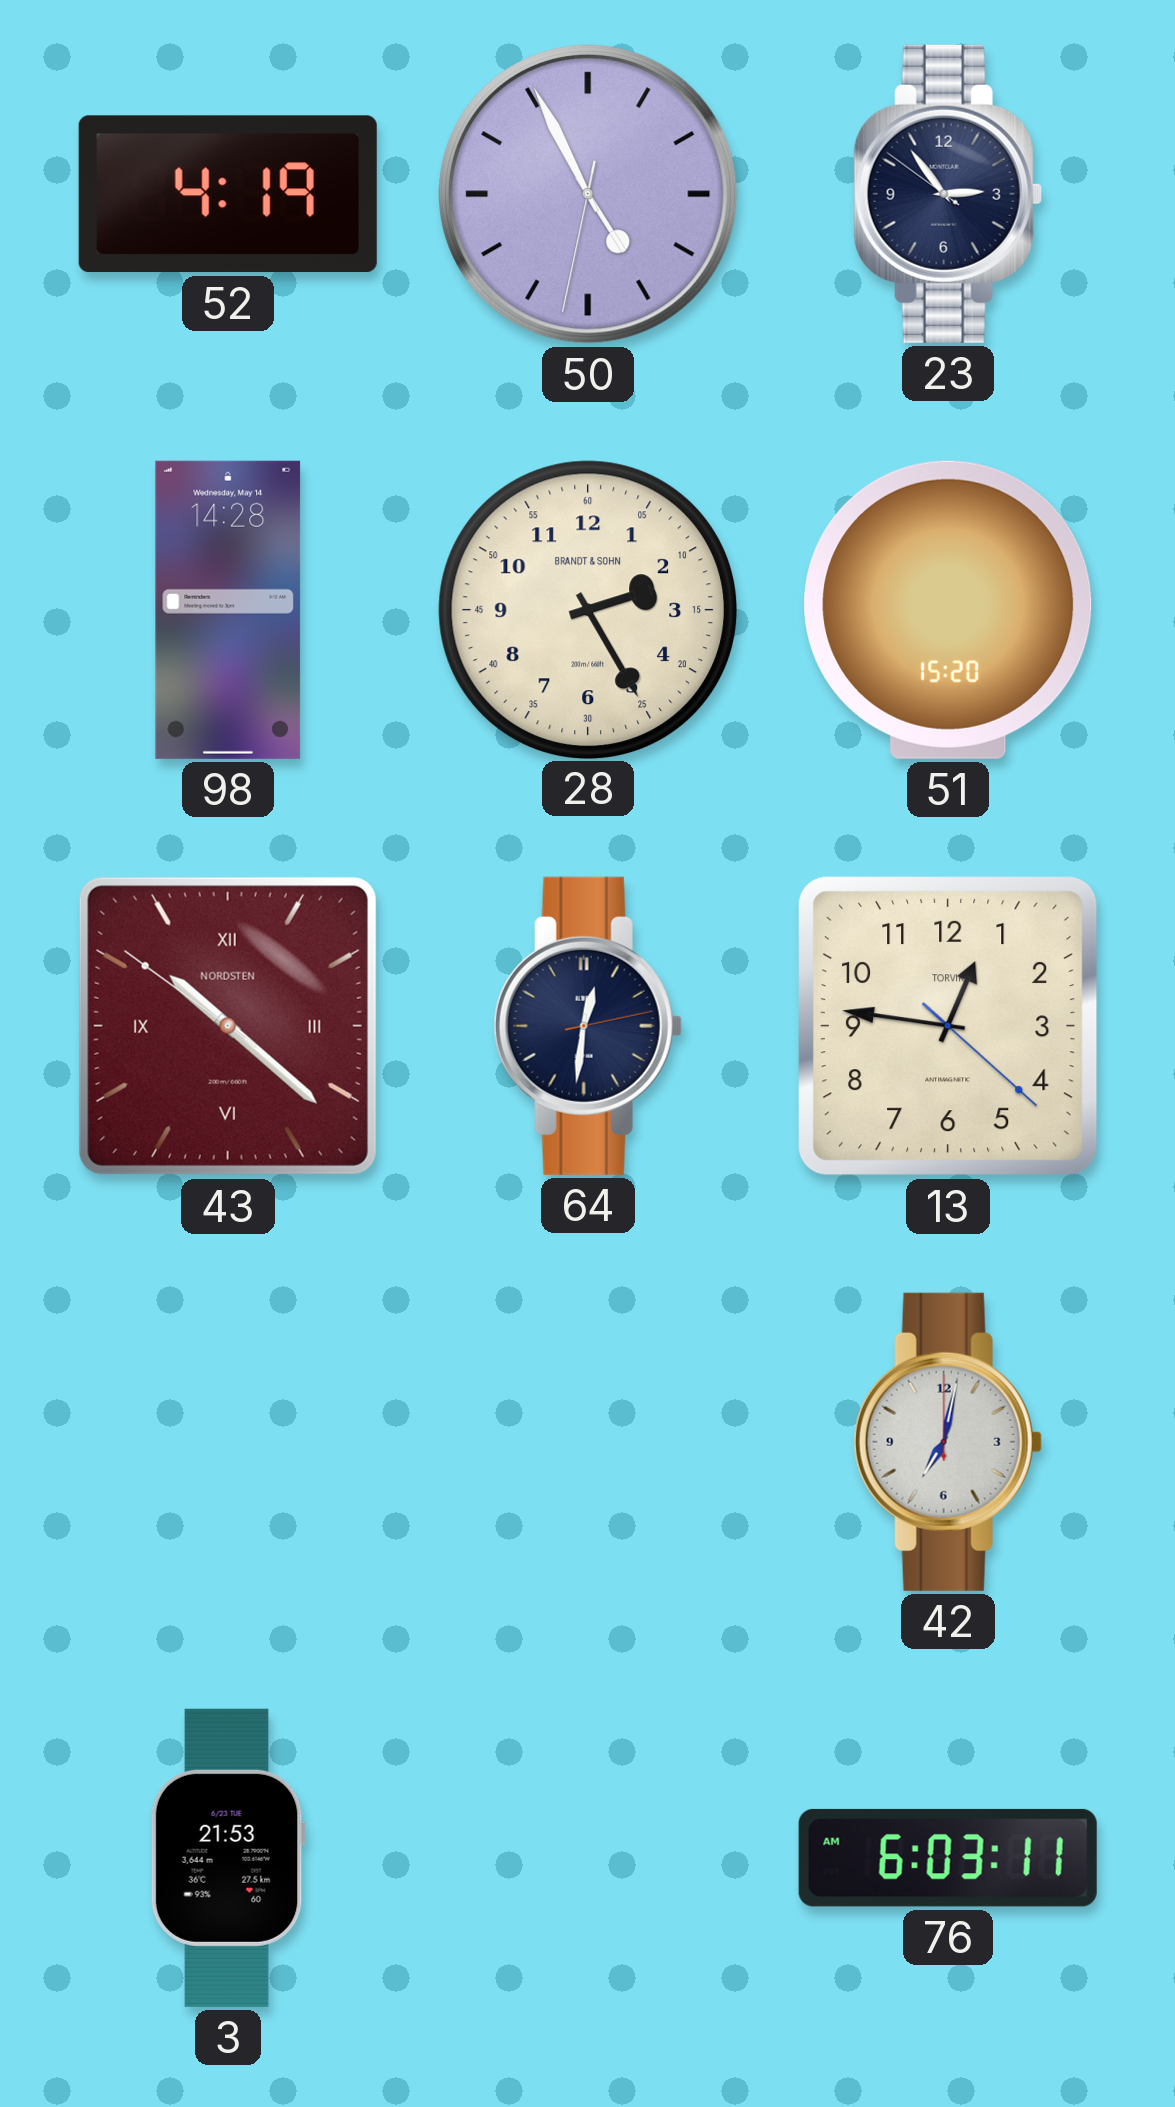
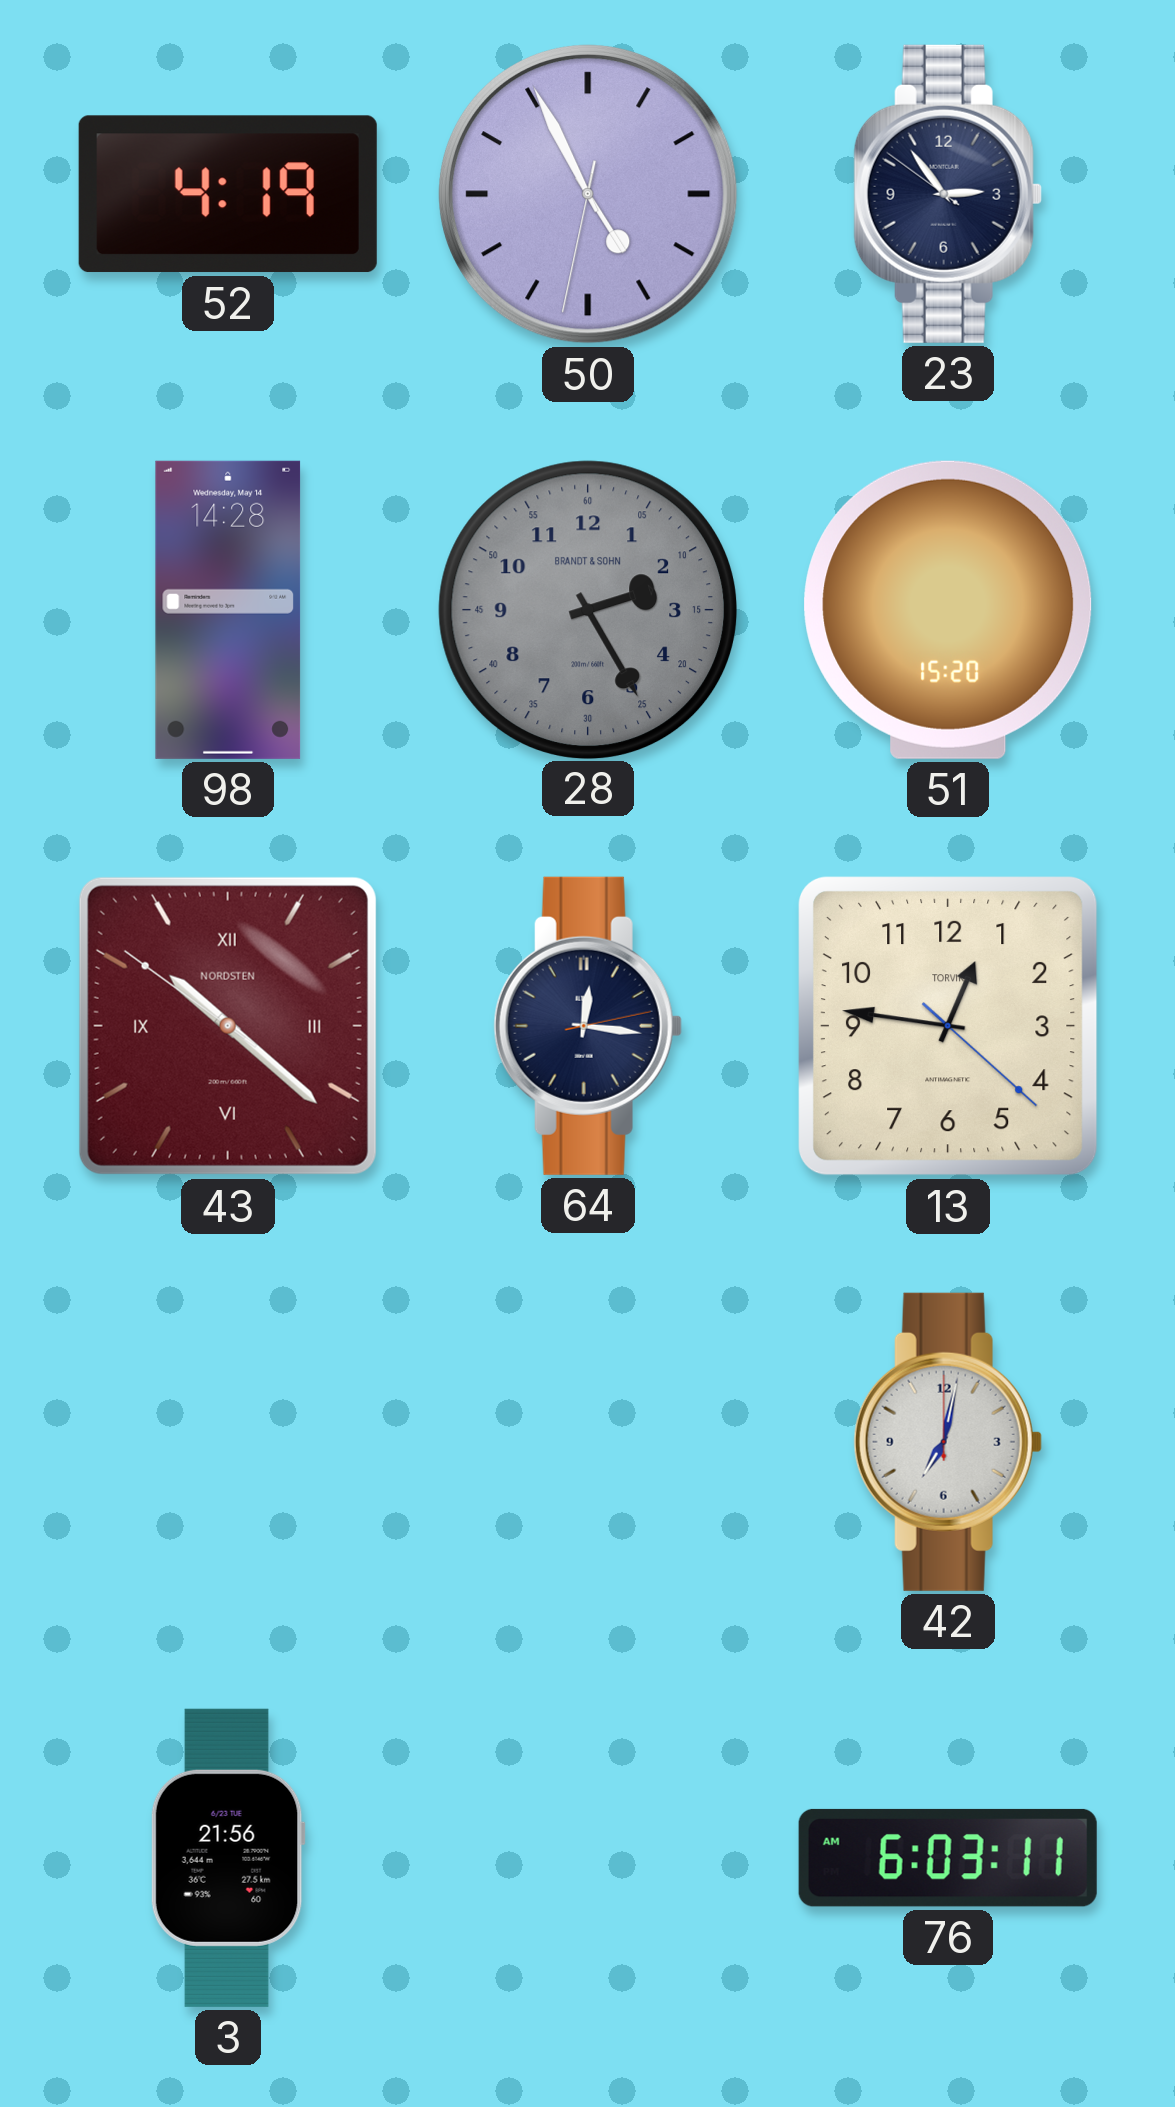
28 dial: cream -> grey (587, 609)
64: 12:31 -> 12:16 (588, 1026)
3: 21:53 -> 21:56 (228, 1858)
